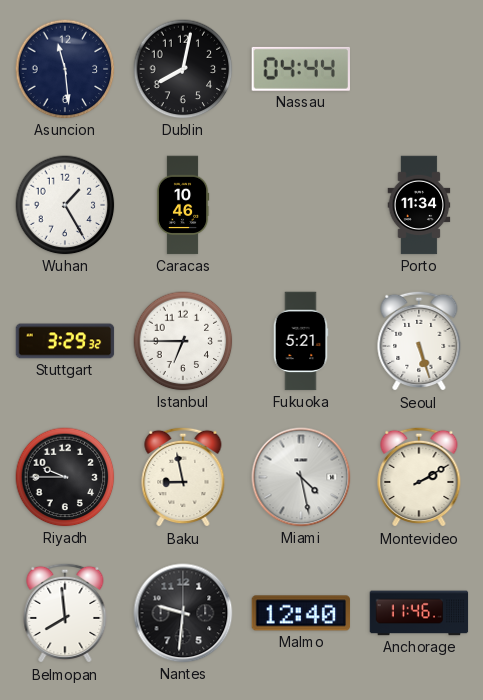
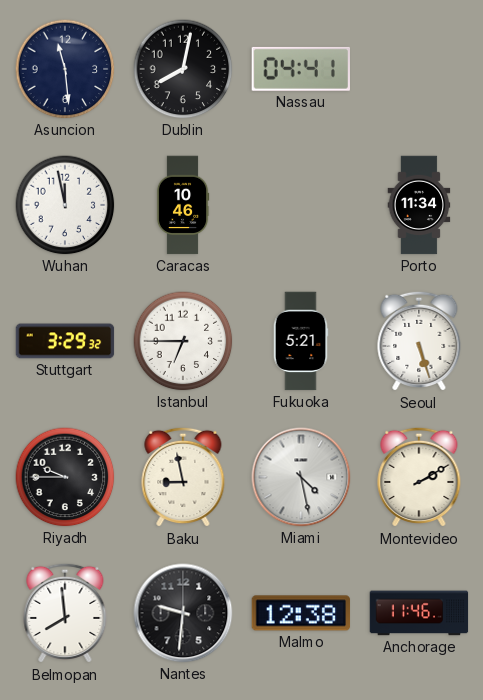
Nassau: 04:44 -> 04:41 (300, 69)
Wuhan: 1:25 -> 11:58 (65, 205)
Malmo: 12:40 -> 12:38 (301, 613)
